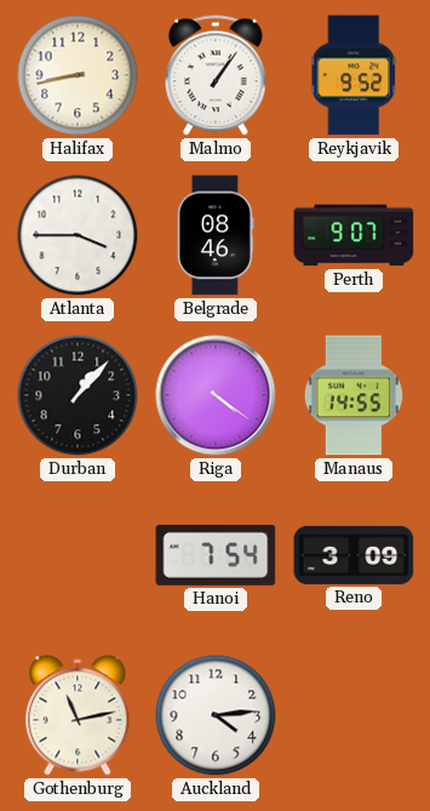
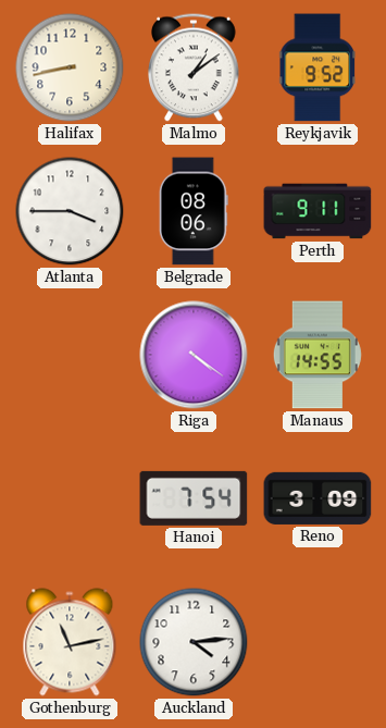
Malmo: 1:06 -> 1:09 (194, 67)
Belgrade: 08:46 -> 08:06 (194, 211)
Perth: 9:07 -> 9:11 (317, 211)
Durban: 1:07 -> none (78, 395)
